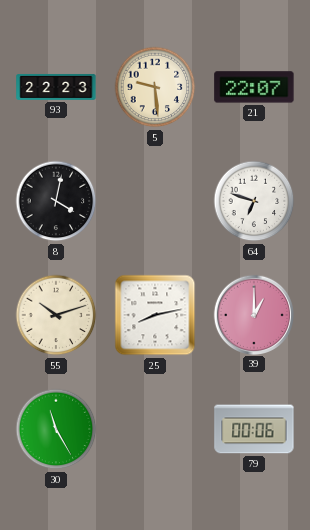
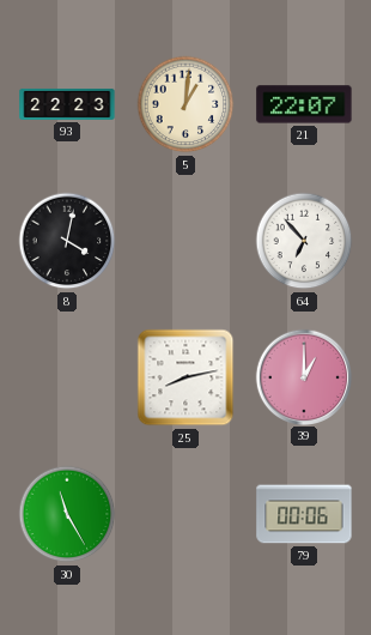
5: 9:29 -> 1:01 (185, 104)
64: 6:48 -> 6:53 (304, 241)
55: 10:12 -> none (56, 315)
